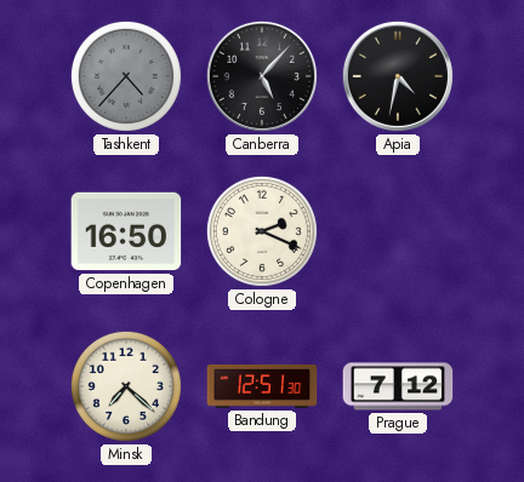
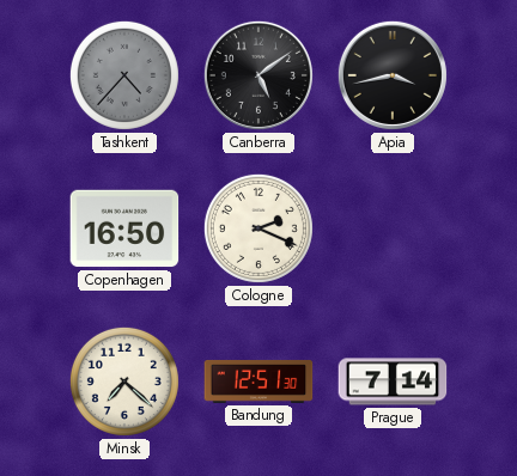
Canberra: 5:07 -> 5:09 (258, 75)
Apia: 4:32 -> 3:43 (393, 75)
Prague: 7:12 -> 7:14 (393, 382)
